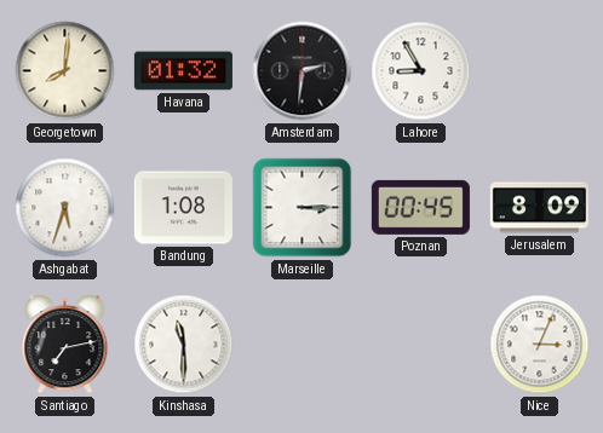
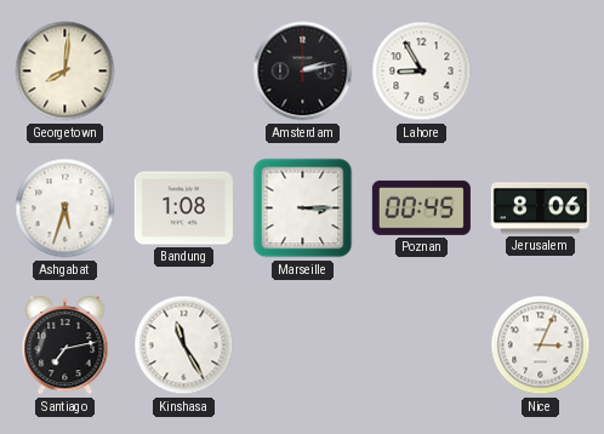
Havana: 01:32 -> none (183, 71)
Amsterdam: 2:31 -> 2:13 (303, 72)
Jerusalem: 8:09 -> 8:06 (540, 209)
Kinshasa: 11:30 -> 11:25 (184, 346)
